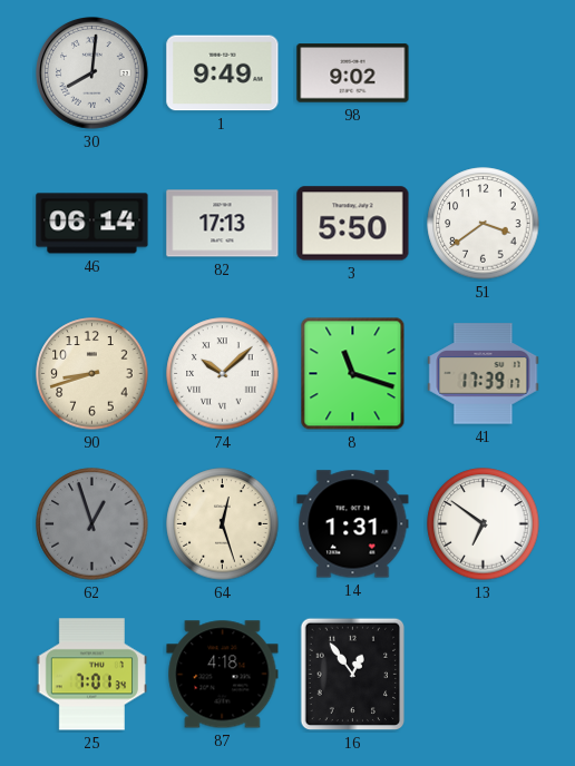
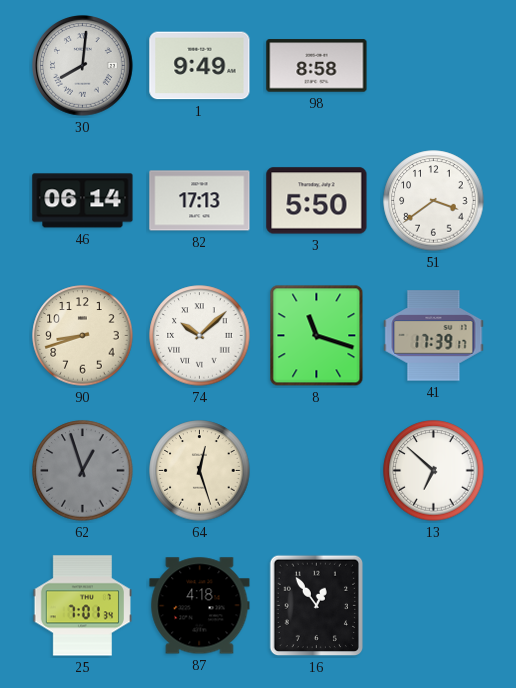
98: 9:02 -> 8:58 (317, 66)
14: 1:31 -> none (353, 524)
13: 6:51 -> 6:52 (434, 471)
